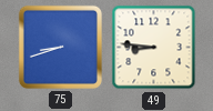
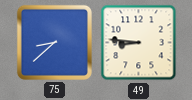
75: 8:42 -> 8:38 (54, 42)
